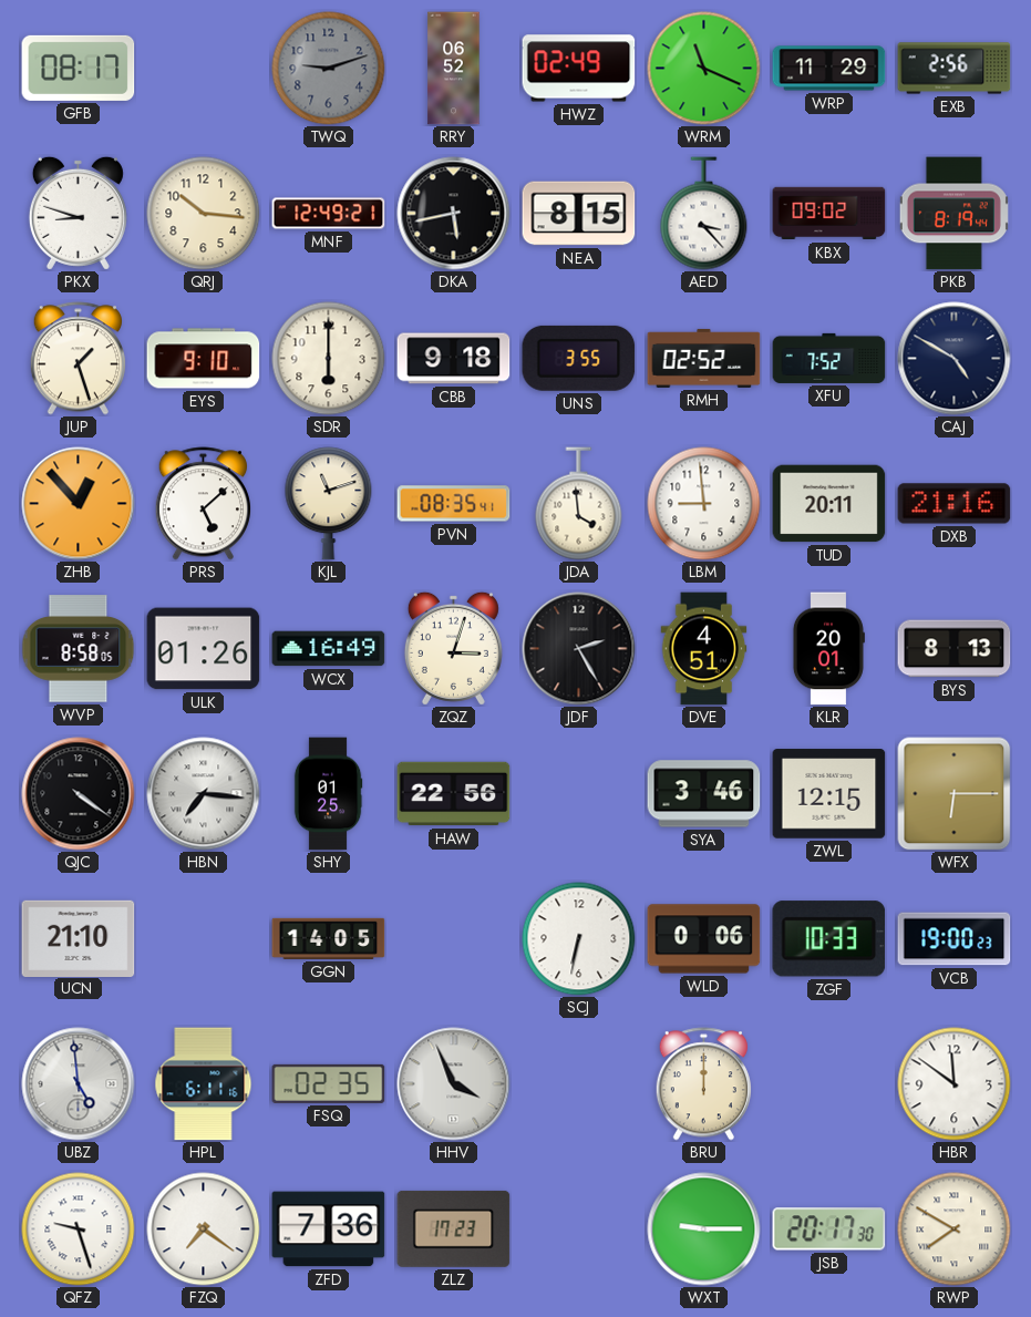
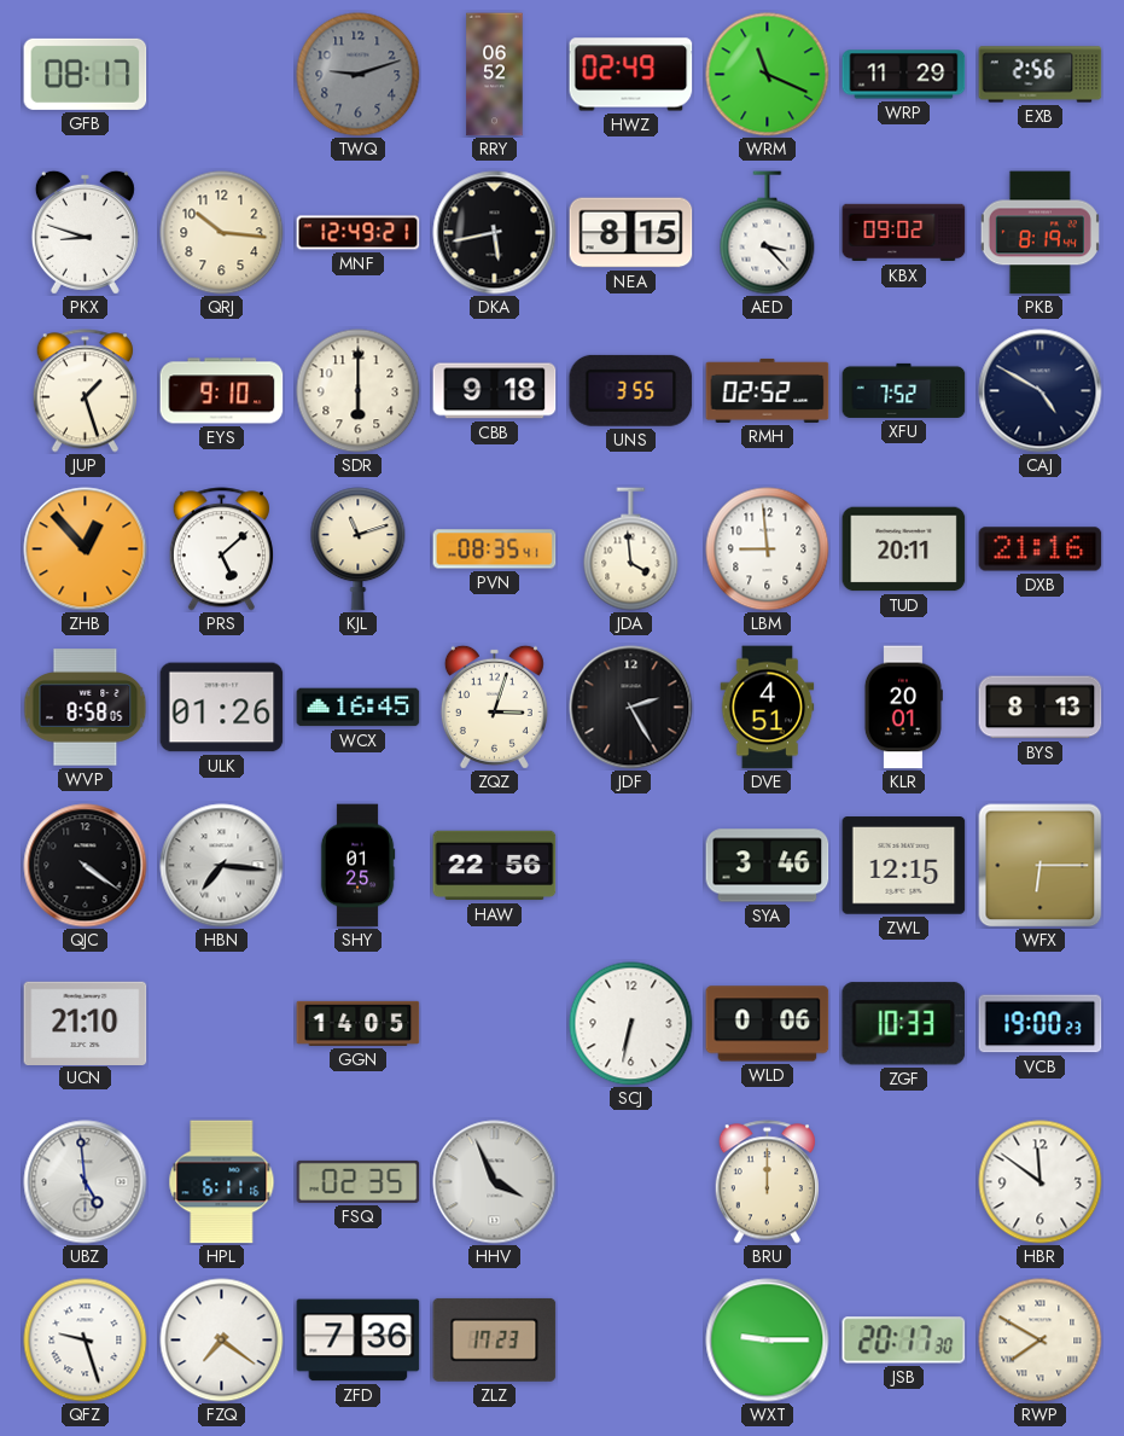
WCX: 16:49 -> 16:45 (359, 708)
